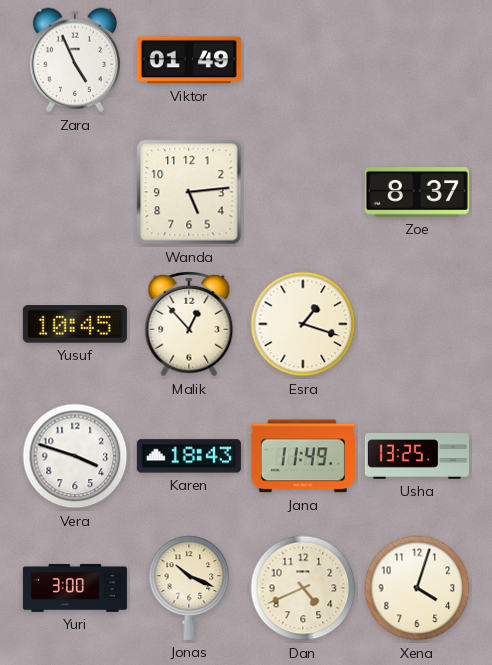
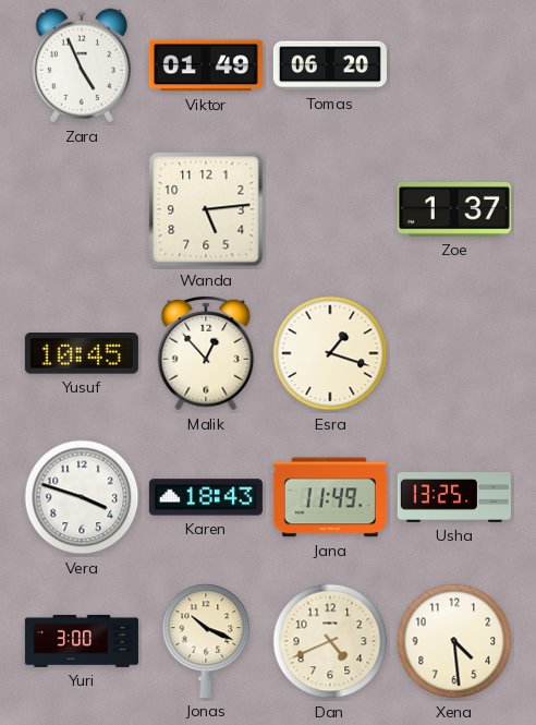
Tomas: none -> 06:20 (330, 65)
Zoe: 8:37 -> 1:37 (454, 210)
Xena: 4:03 -> 4:29 (454, 641)
